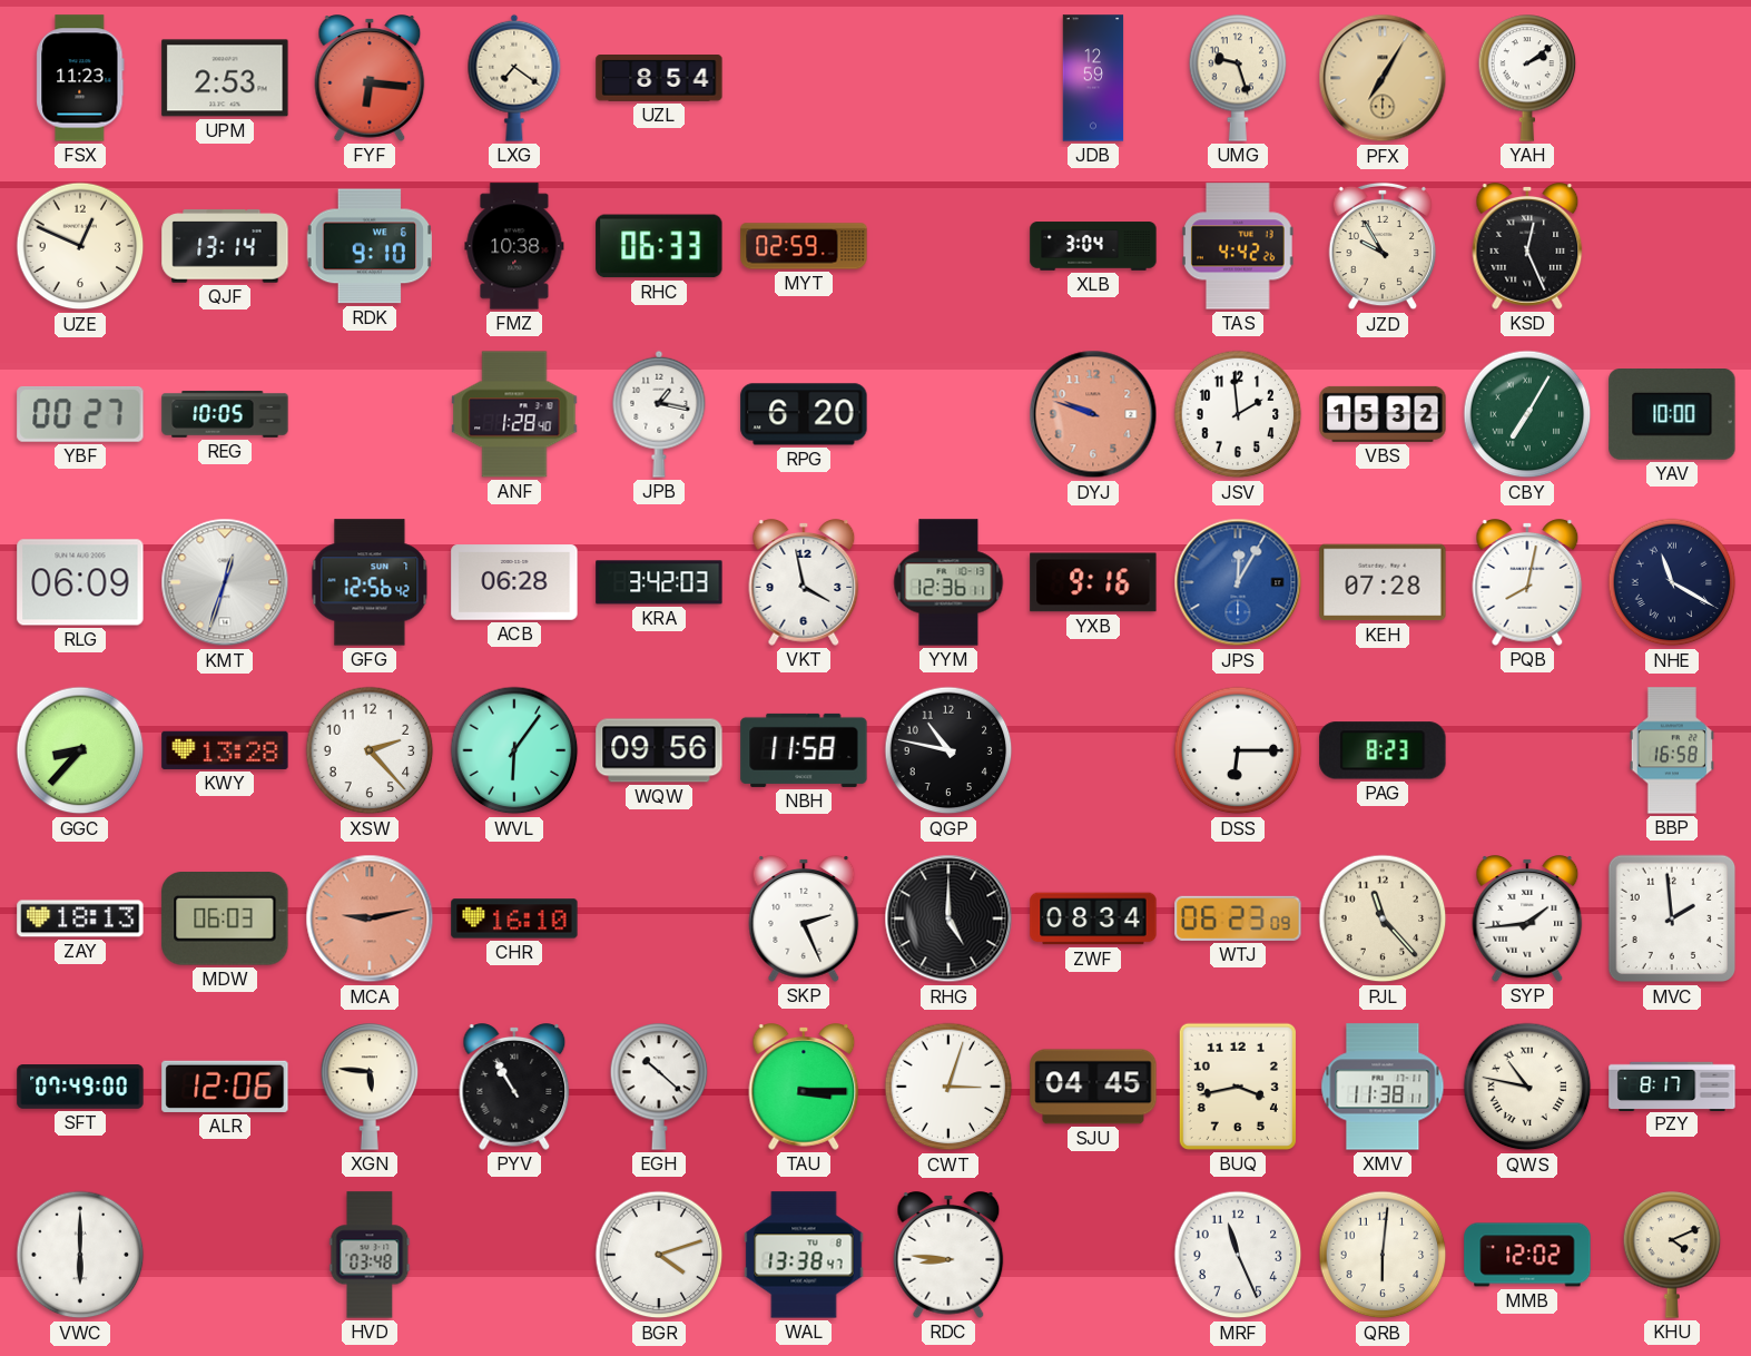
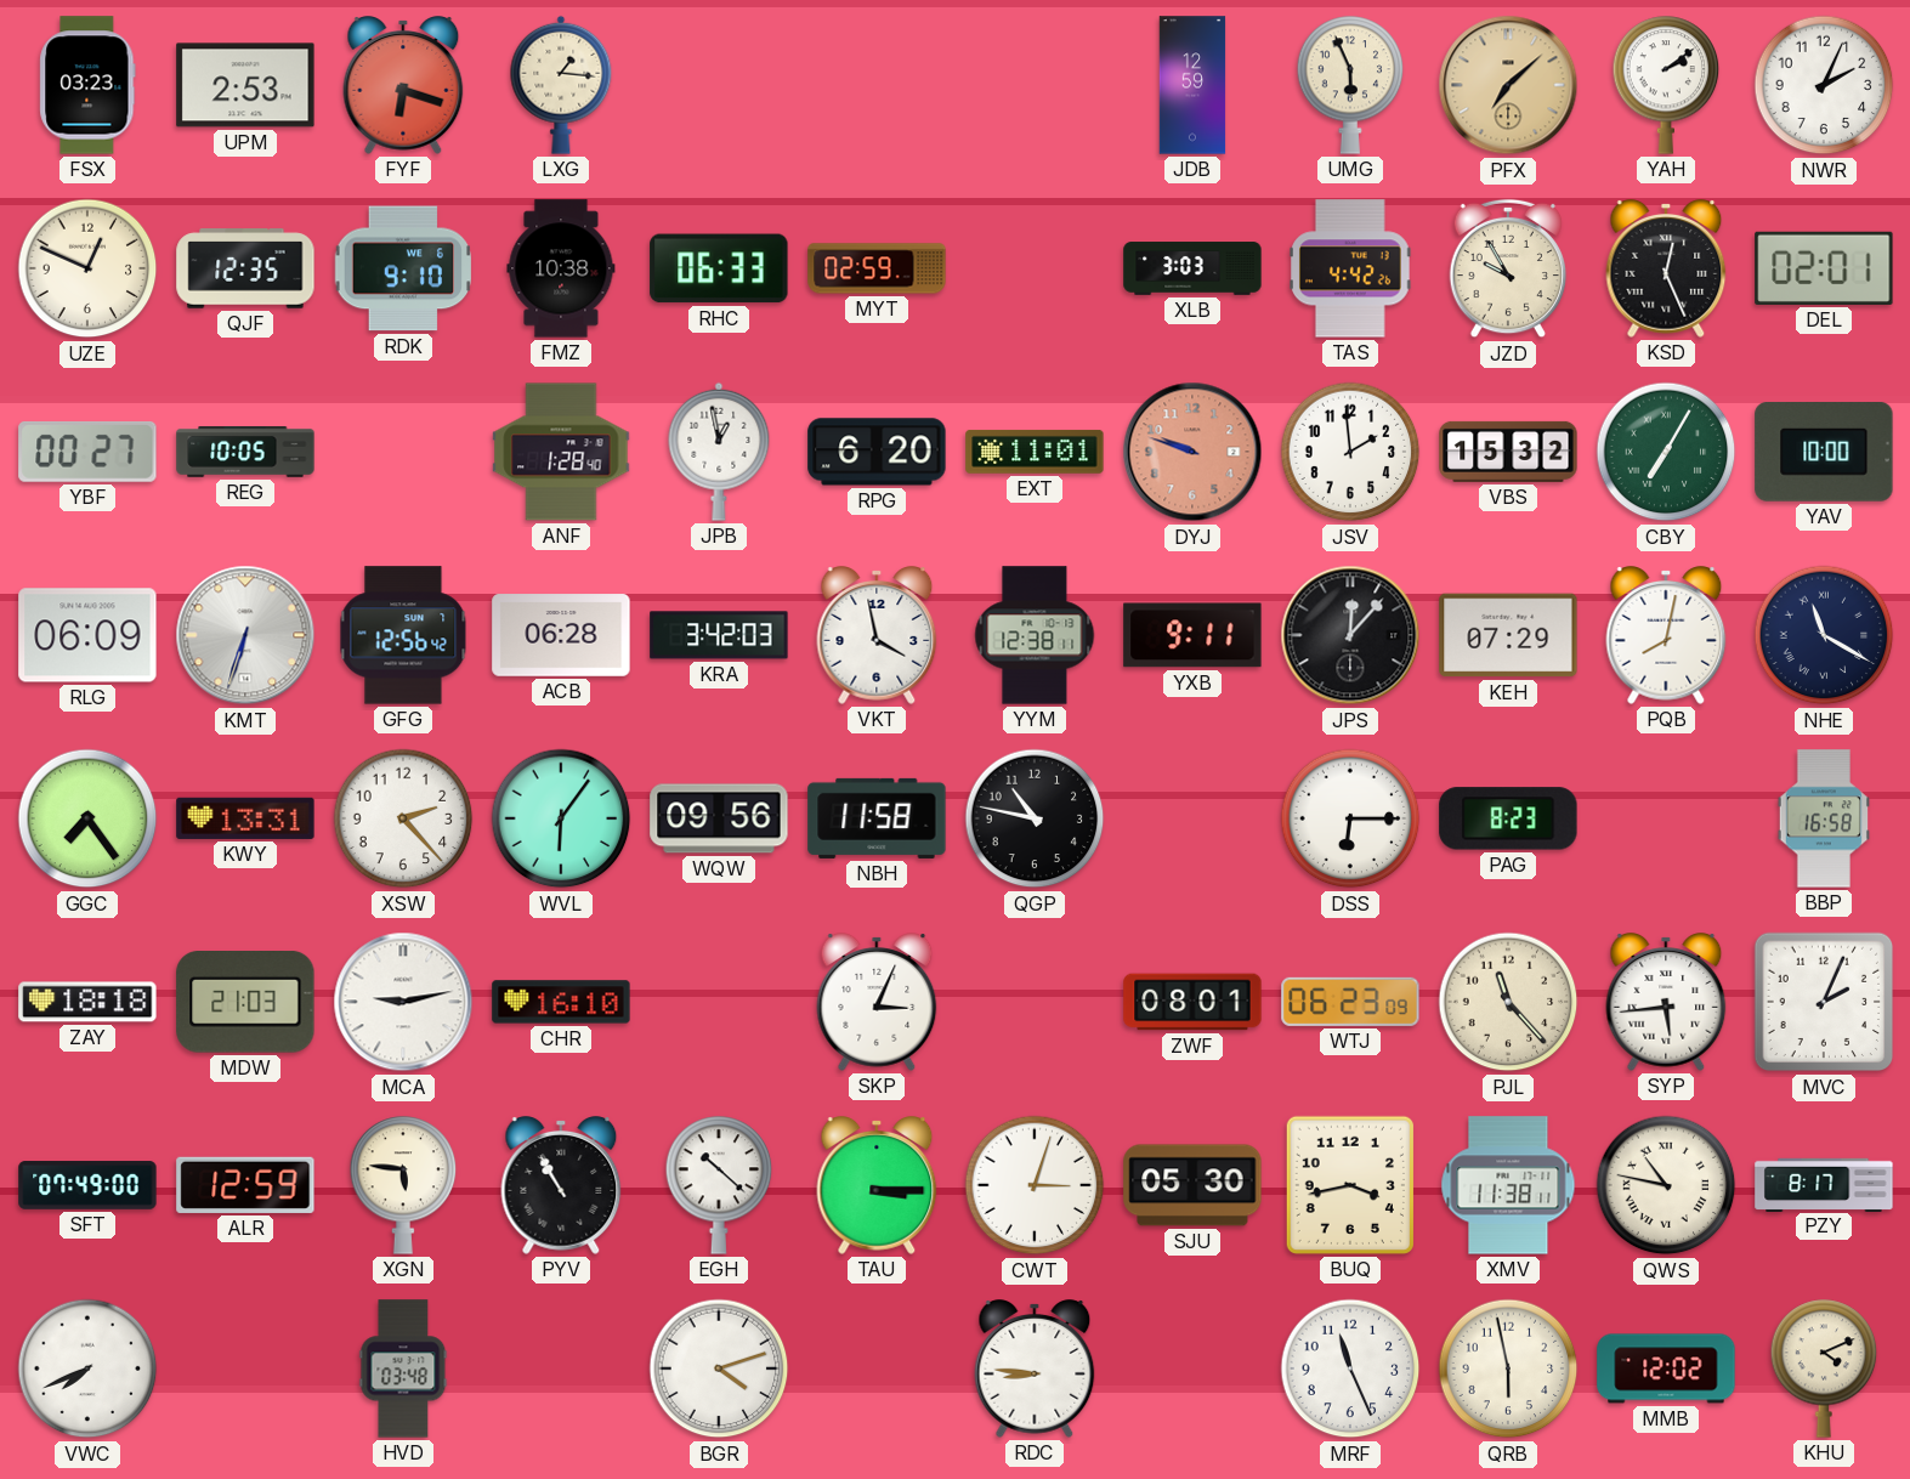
FSX: 11:23 -> 03:23 (87, 85)
FYF: 6:16 -> 6:18 (403, 85)
LXG: 7:21 -> 1:16 (561, 85)
UZL: 8:54 -> none (659, 79)
UMG: 9:27 -> 5:56 (1350, 85)
PFX: 7:05 -> 7:08 (1508, 85)
NWR: none -> 2:04 (1824, 85)
QJF: 13:14 -> 12:35 (245, 268)
XLB: 3:04 -> 3:03 (1192, 268)
DEL: none -> 02:01 (1824, 268)
JPB: 1:17 -> 12:58 (719, 452)
EXT: none -> 11:01 (1035, 452)
KMT: 12:33 -> 6:33 (245, 635)
YYM: 12:36 -> 12:38 (1035, 635)
YXB: 9:16 -> 9:11 (1192, 635)
JPS: 12:05 -> 12:07 (1350, 635)
JPS dial: blue -> black (1350, 635)
KEH: 07:28 -> 07:29 (1508, 635)
GGC: 8:37 -> 7:24 (87, 818)
KWY: 13:28 -> 13:31 (245, 818)
ZAY: 18:13 -> 18:18 (87, 1002)
MDW: 06:03 -> 21:03 (245, 1002)
MCA dial: salmon -> white (403, 1002)
SKP: 2:26 -> 3:04 (877, 1002)
RHG: 5:00 -> none (948, 918)
ZWF: 08:34 -> 08:01 (1192, 1002)
SYP: 1:44 -> 5:44 (1666, 1002)
MVC: 1:59 -> 2:04 (1824, 1002)
ALR: 12:06 -> 12:59 (245, 1185)
SJU: 04:45 -> 05:30 (1192, 1185)
VWC: 6:00 -> 7:41 (87, 1368)
WAL: 13:38 -> none (804, 1255)
QRB: 6:01 -> 5:58 (1508, 1368)
